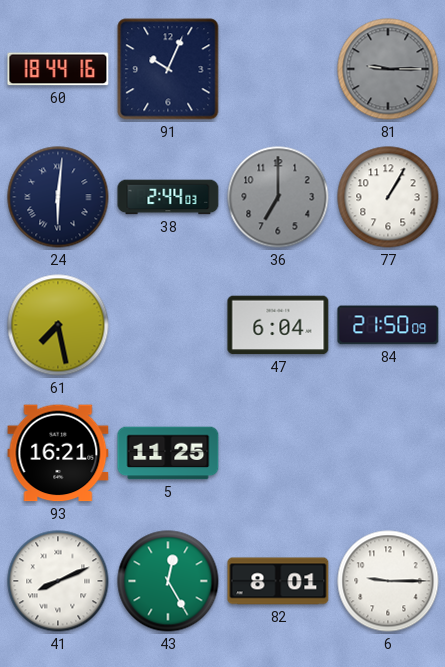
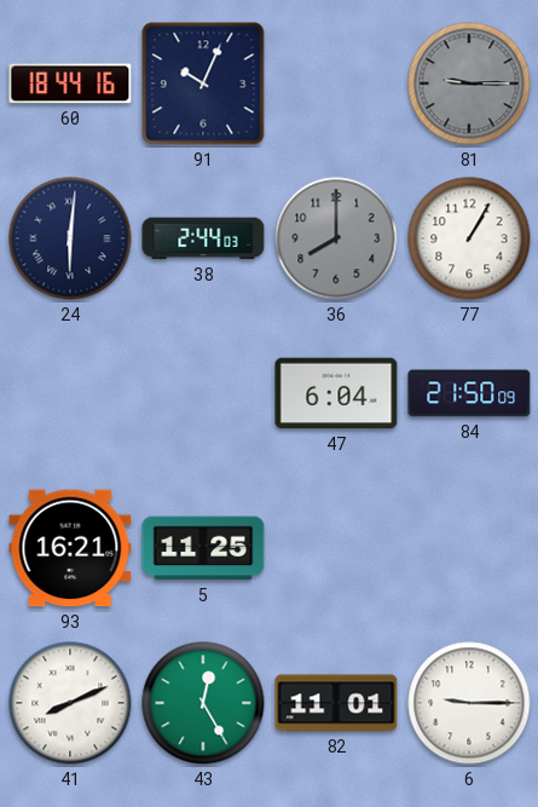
36: 7:00 -> 8:00 (336, 238)
61: 7:28 -> none (58, 325)
82: 8:01 -> 11:01 (336, 703)
